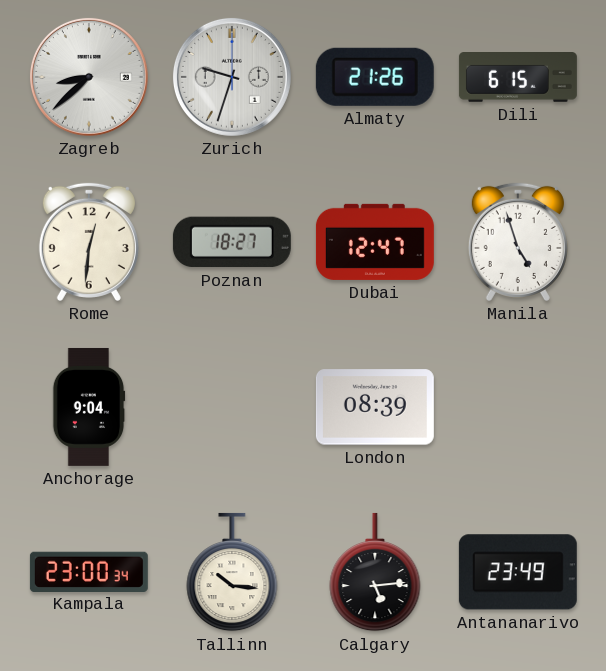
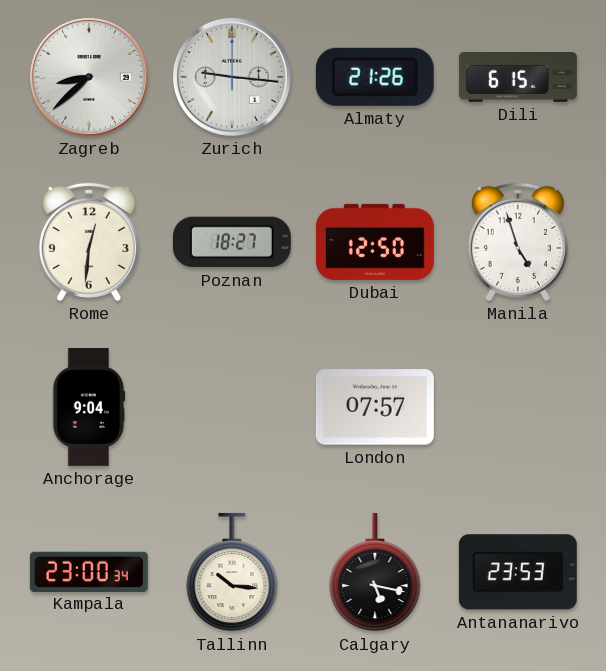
Zurich: 9:33 -> 9:16 (232, 77)
Dubai: 12:47 -> 12:50 (375, 242)
London: 08:39 -> 07:57 (375, 407)
Calgary: 5:14 -> 5:17 (375, 572)
Antananarivo: 23:49 -> 23:53 (518, 572)
